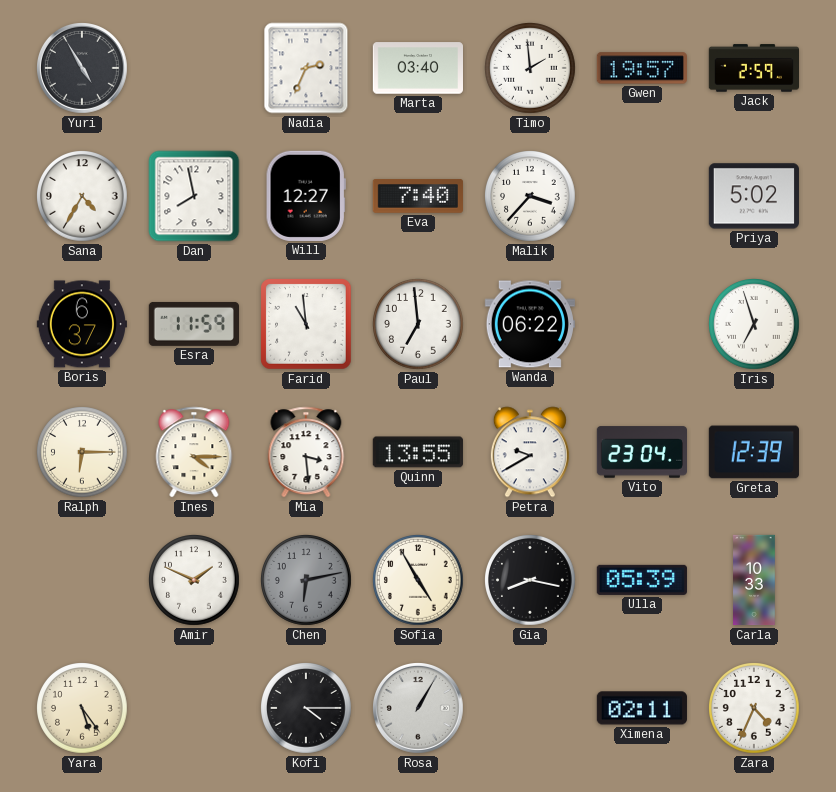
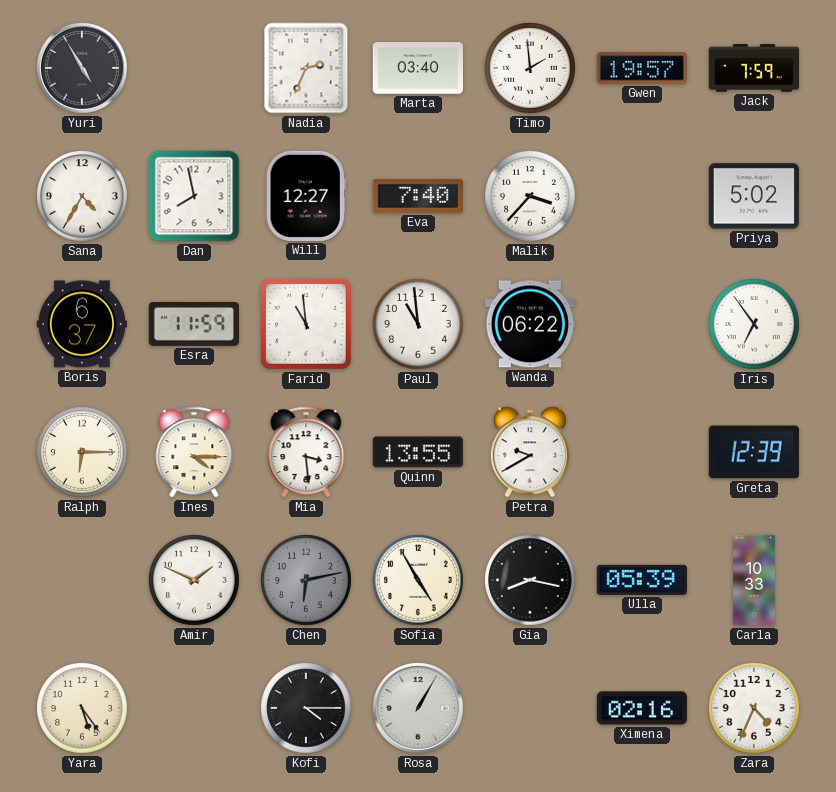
Jack: 2:59 -> 7:59 (753, 68)
Paul: 6:59 -> 10:59 (419, 325)
Iris: 6:57 -> 6:54 (755, 325)
Vito: 23:04 -> none (641, 452)
Ximena: 02:11 -> 02:16 (641, 708)
